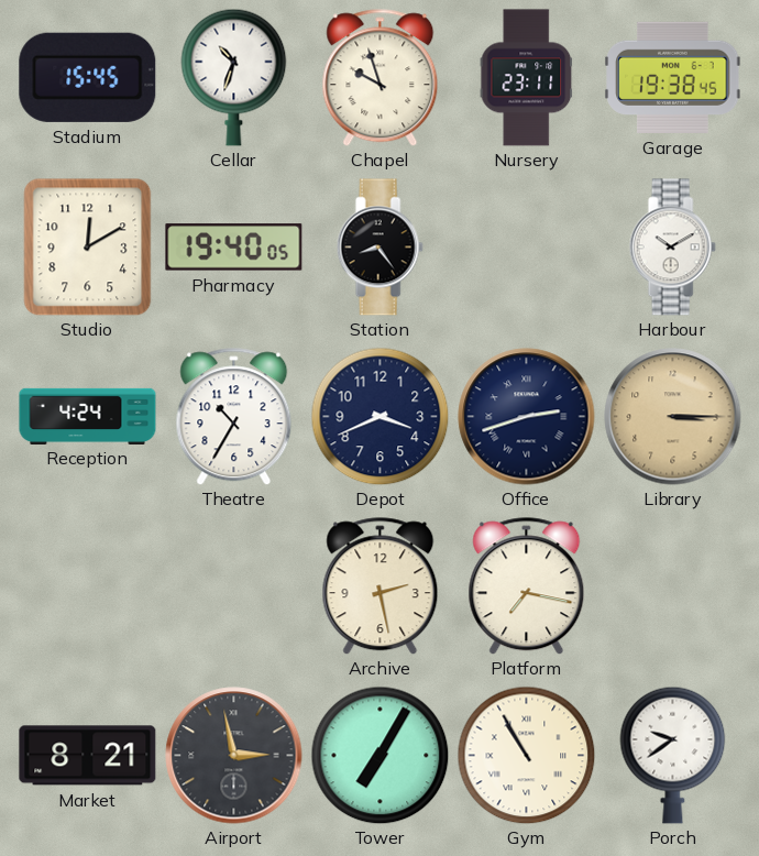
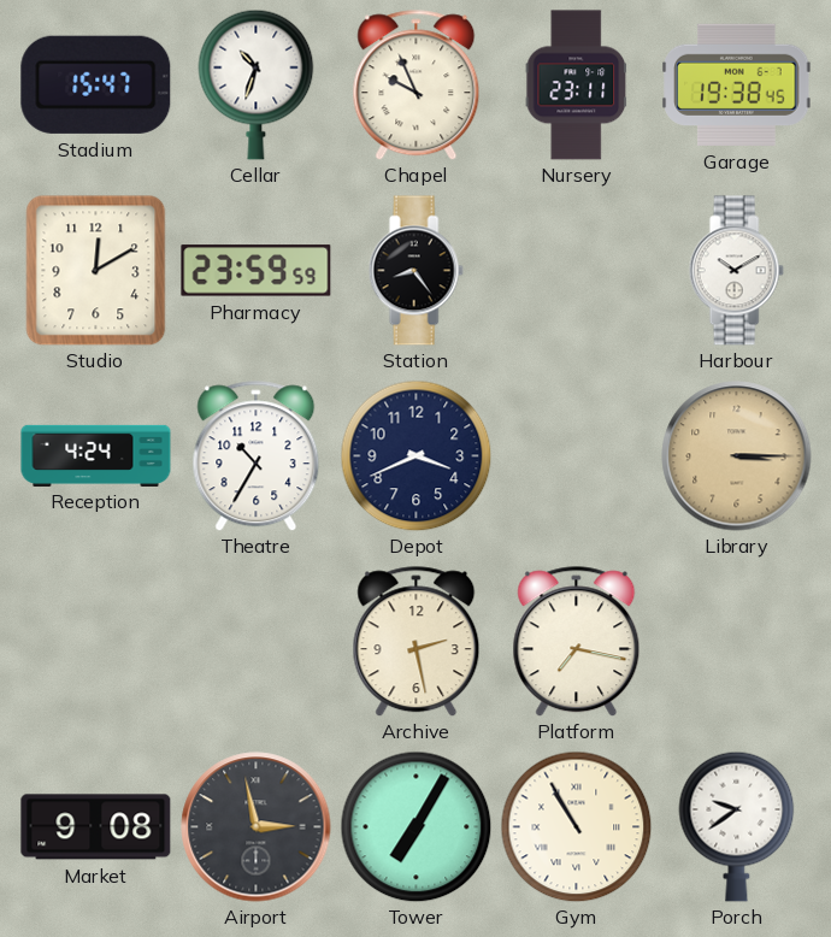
Stadium: 15:45 -> 15:47 (96, 84)
Chapel: 9:57 -> 9:56 (417, 86)
Pharmacy: 19:40 -> 23:59 (257, 271)
Office: 2:42 -> none (527, 417)
Market: 8:21 -> 9:08 (96, 827)
